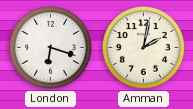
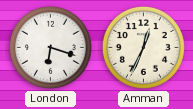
Amman: 2:02 -> 12:34 (143, 47)
